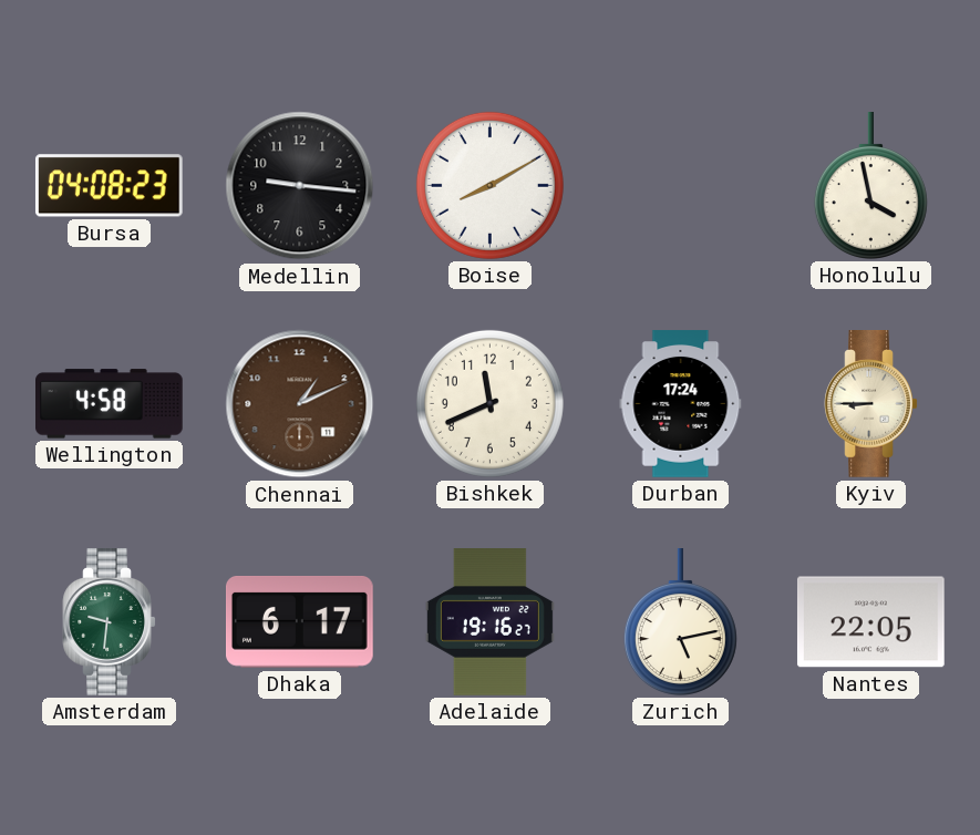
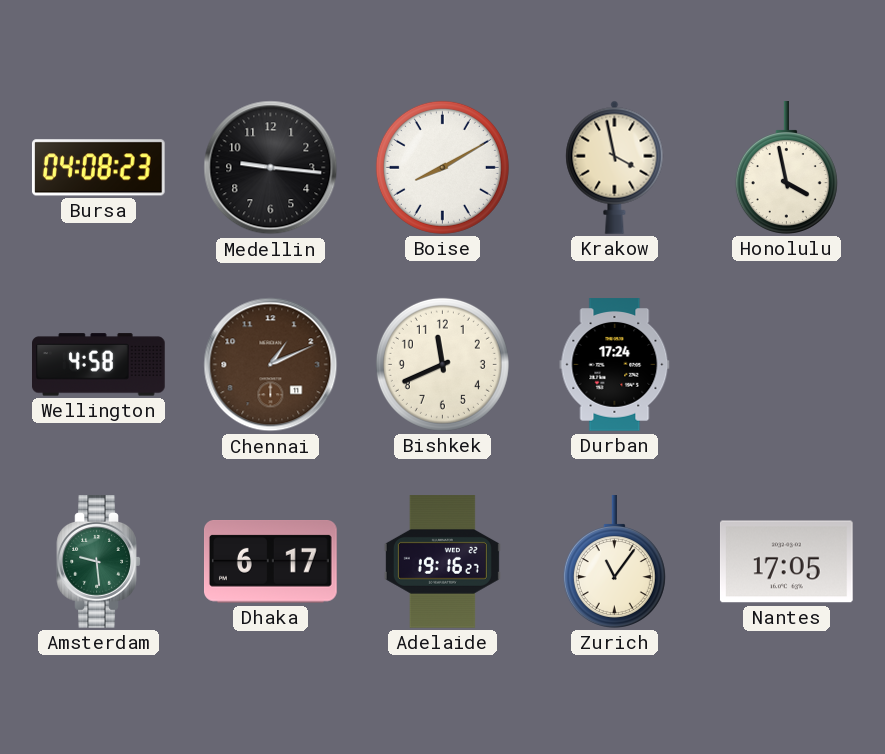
Krakow: none -> 3:58 (615, 167)
Kyiv: 8:45 -> none (871, 404)
Amsterdam: 9:31 -> 9:29 (99, 562)
Zurich: 5:13 -> 11:06 (614, 562)
Nantes: 22:05 -> 17:05 (786, 562)
